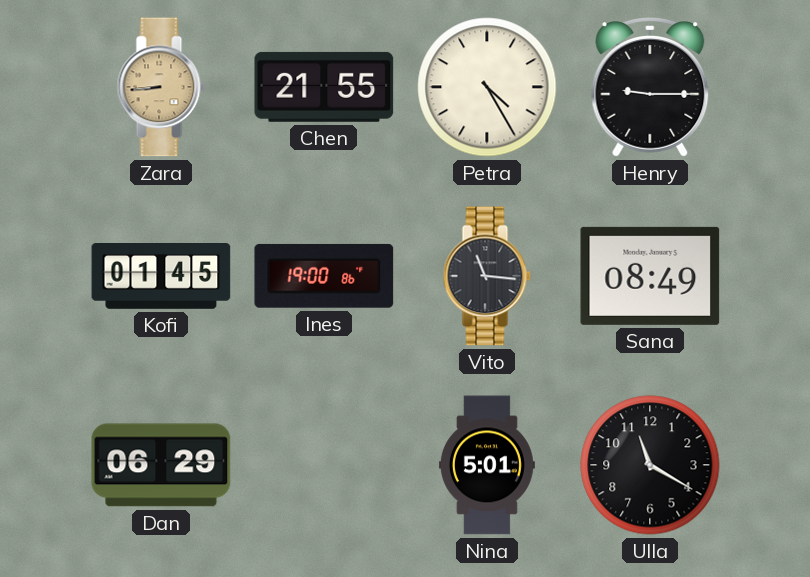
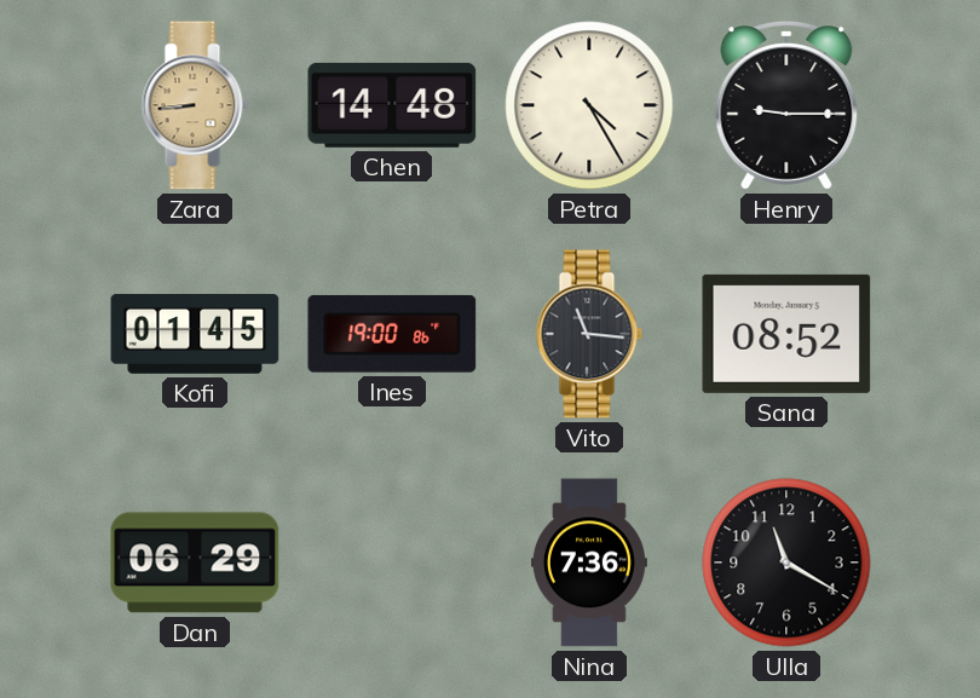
Chen: 21:55 -> 14:48 (392, 105)
Sana: 08:49 -> 08:52 (786, 334)
Nina: 5:01 -> 7:36 (589, 563)
